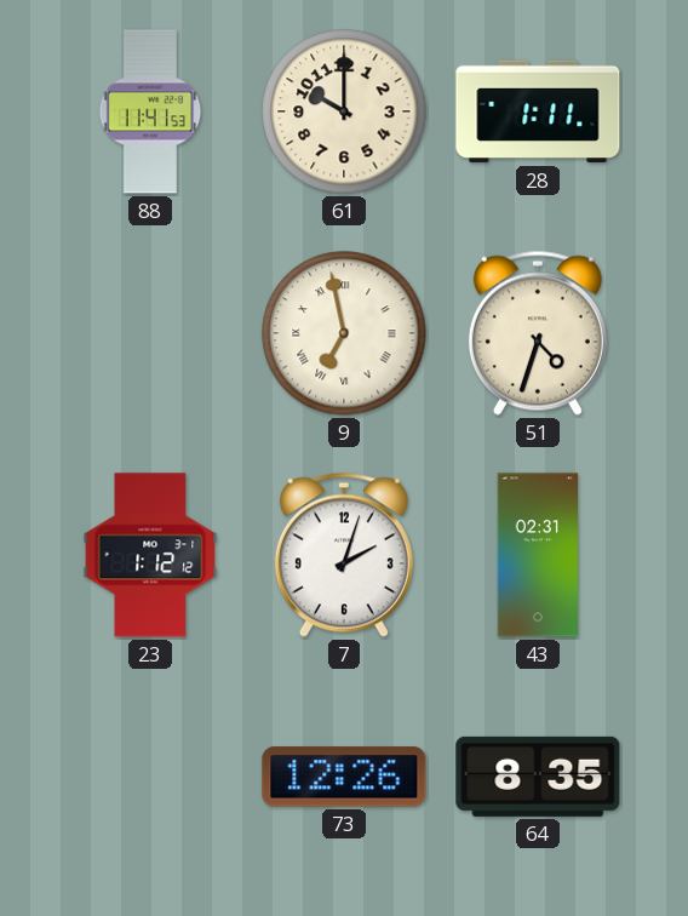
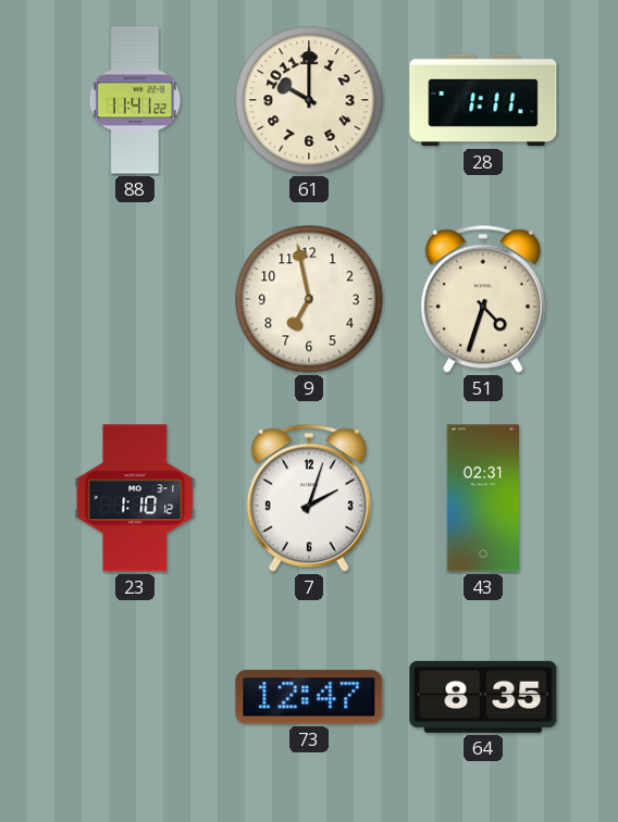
88: 11:41:53 -> 11:41:22 (135, 100)
9 numerals: Roman -> Arabic (309, 299)
23: 1:12 -> 1:10 (135, 498)
73: 12:26 -> 12:47 (309, 697)
